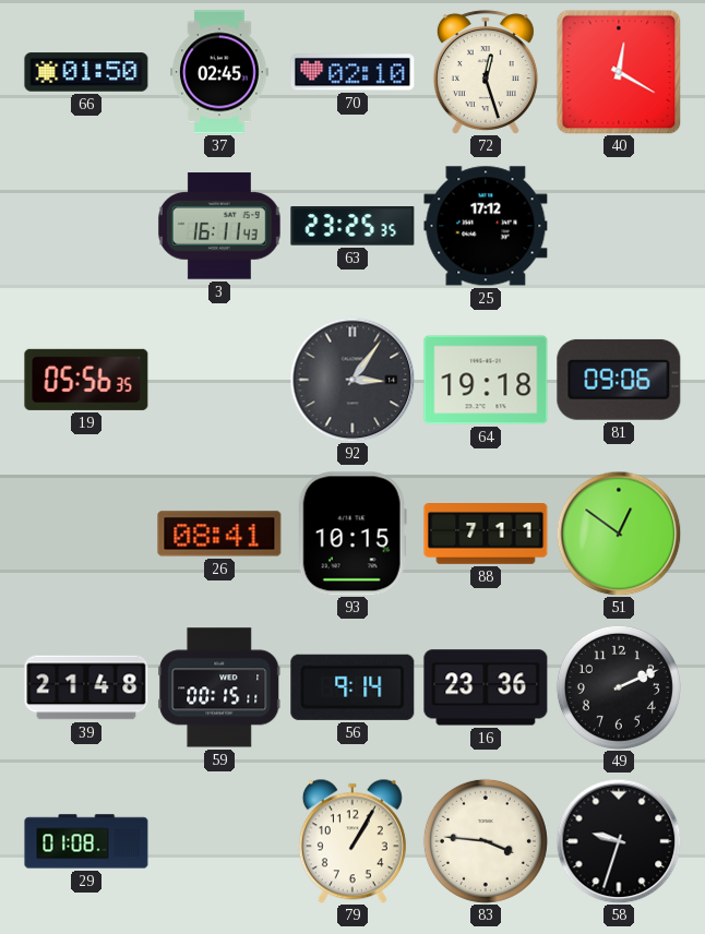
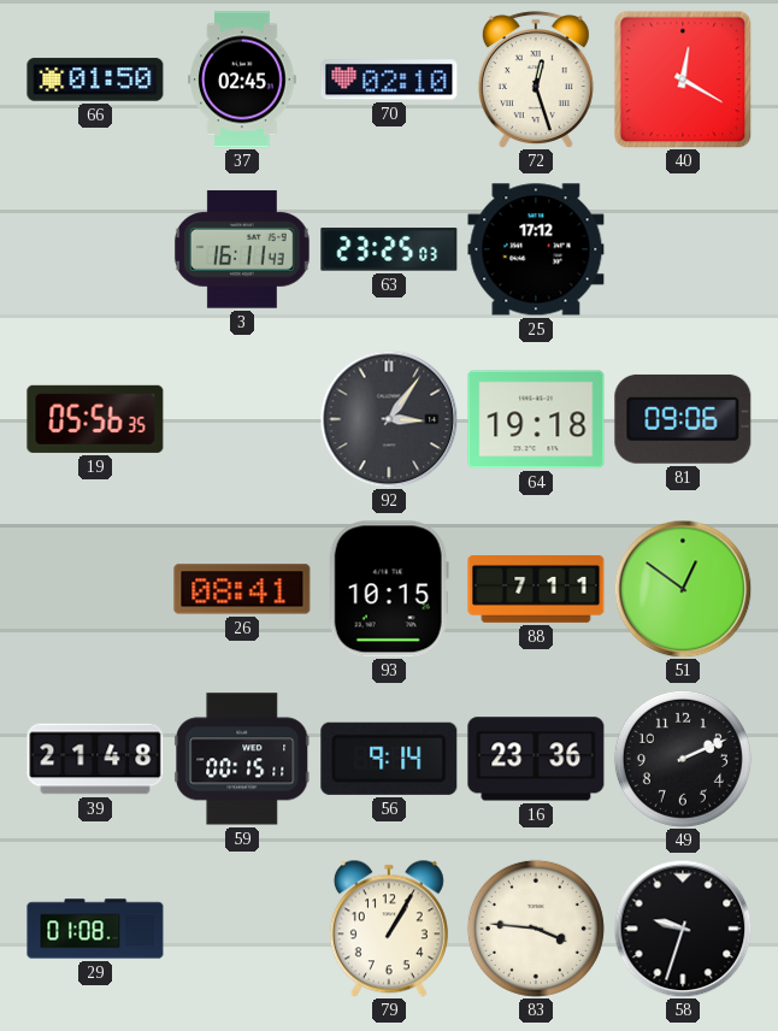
63: 23:25:35 -> 23:25:03 (389, 249)
